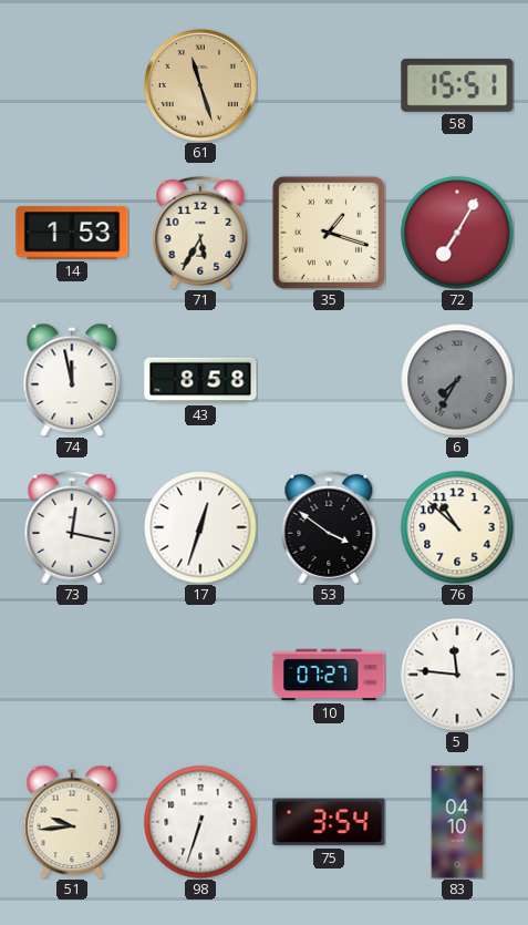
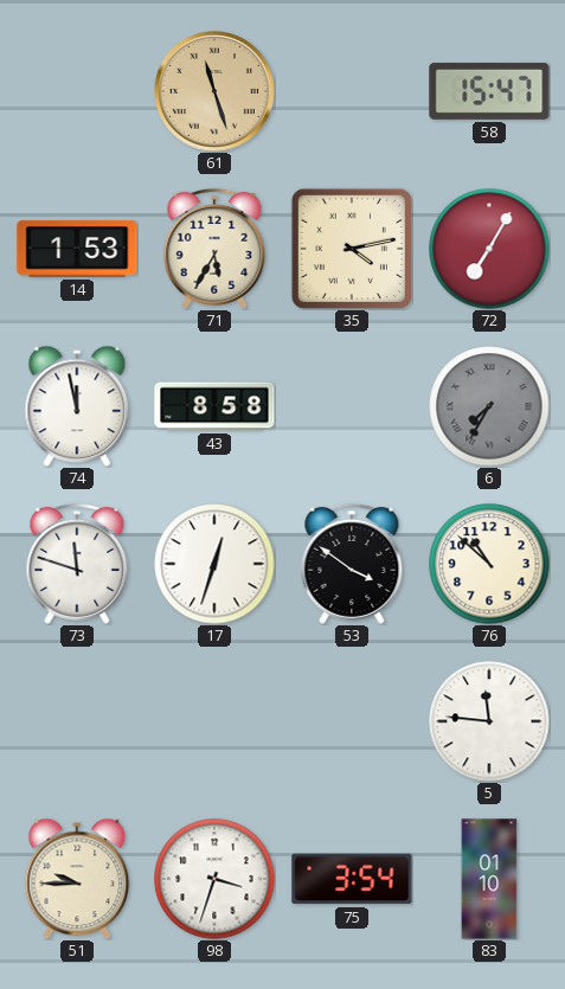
58: 15:51 -> 15:47 (489, 91)
35: 1:18 -> 4:13 (352, 249)
73: 12:17 -> 11:48 (77, 564)
10: 07:27 -> none (329, 675)
51: 9:44 -> 9:45 (77, 879)
98: 6:33 -> 3:33 (214, 879)
83: 04:10 -> 01:10 (489, 879)
